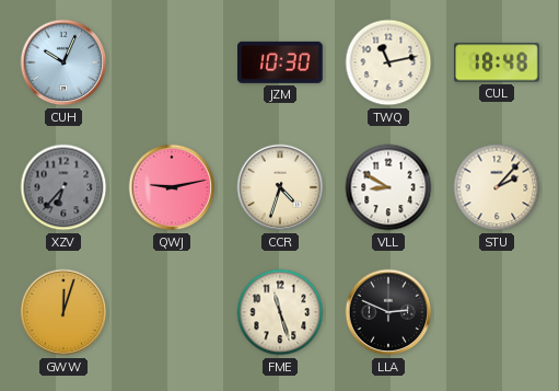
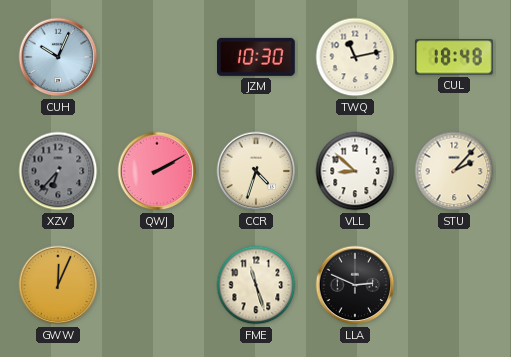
QWJ: 9:13 -> 2:10 (157, 171)
VLL: 8:50 -> 8:52 (355, 171)
GWW: 12:03 -> 12:04 (58, 285)
